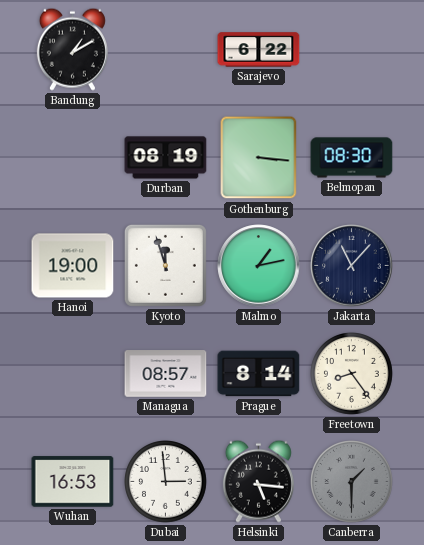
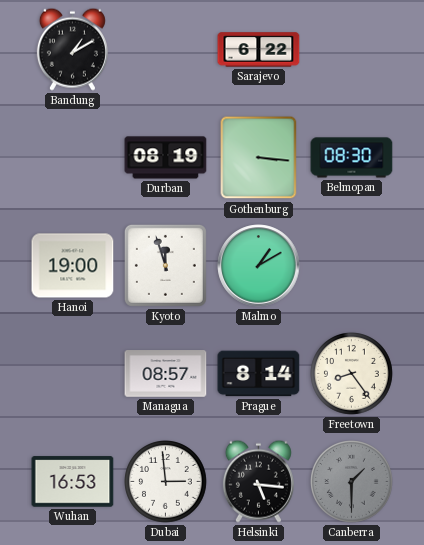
Malmo: 1:13 -> 1:10 (259, 266)
Jakarta: 11:07 -> none (352, 266)
